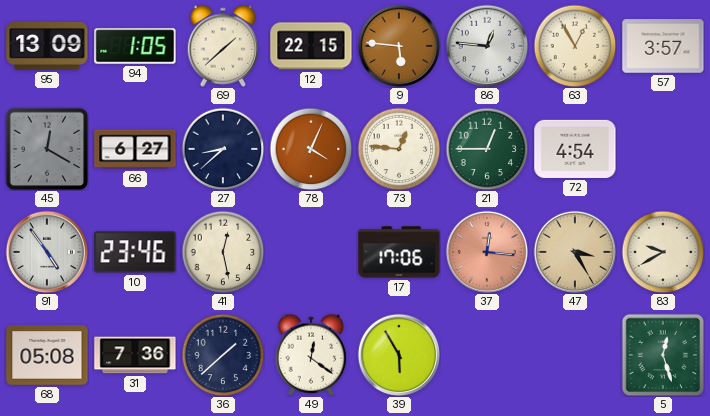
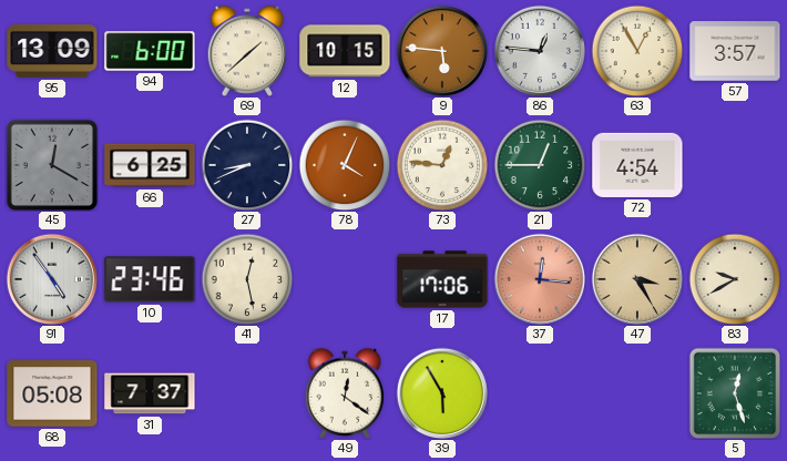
94: 1:05 -> 6:00 (150, 51)
12: 22:15 -> 10:15 (345, 51)
66: 6:27 -> 6:25 (150, 165)
27: 8:38 -> 8:41 (247, 165)
31: 7:36 -> 7:37 (150, 393)
36: 1:38 -> none (223, 355)
